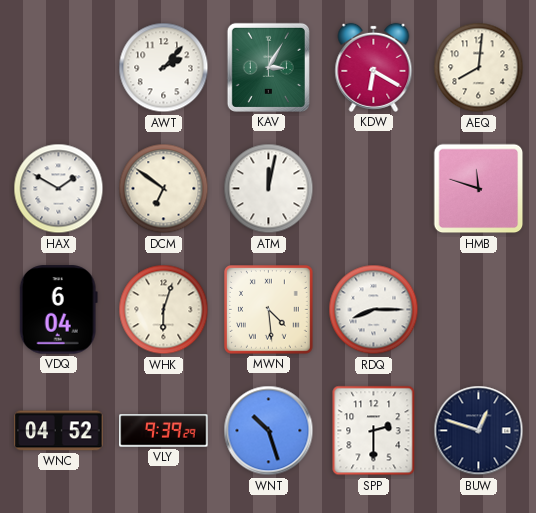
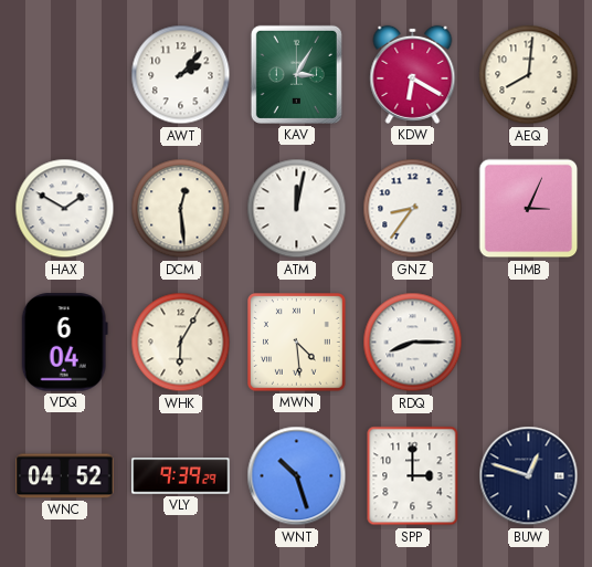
DCM: 6:51 -> 12:29 (181, 209)
GNZ: none -> 8:36 (413, 209)
HMB: 11:48 -> 3:04 (529, 209)
WHK: 6:03 -> 6:05 (181, 343)
SPP: 2:30 -> 3:00 (413, 476)
